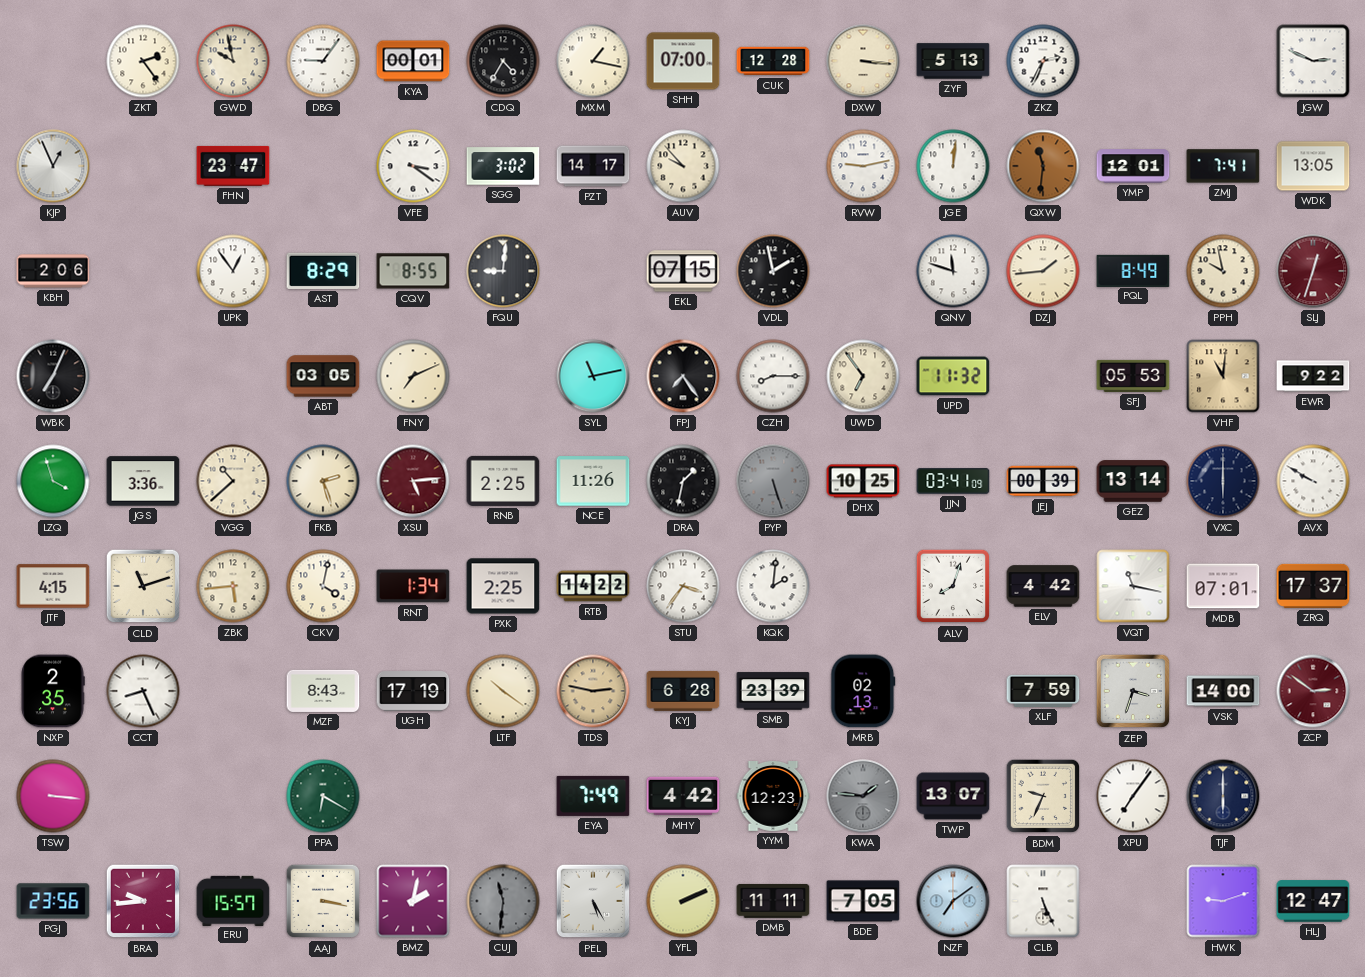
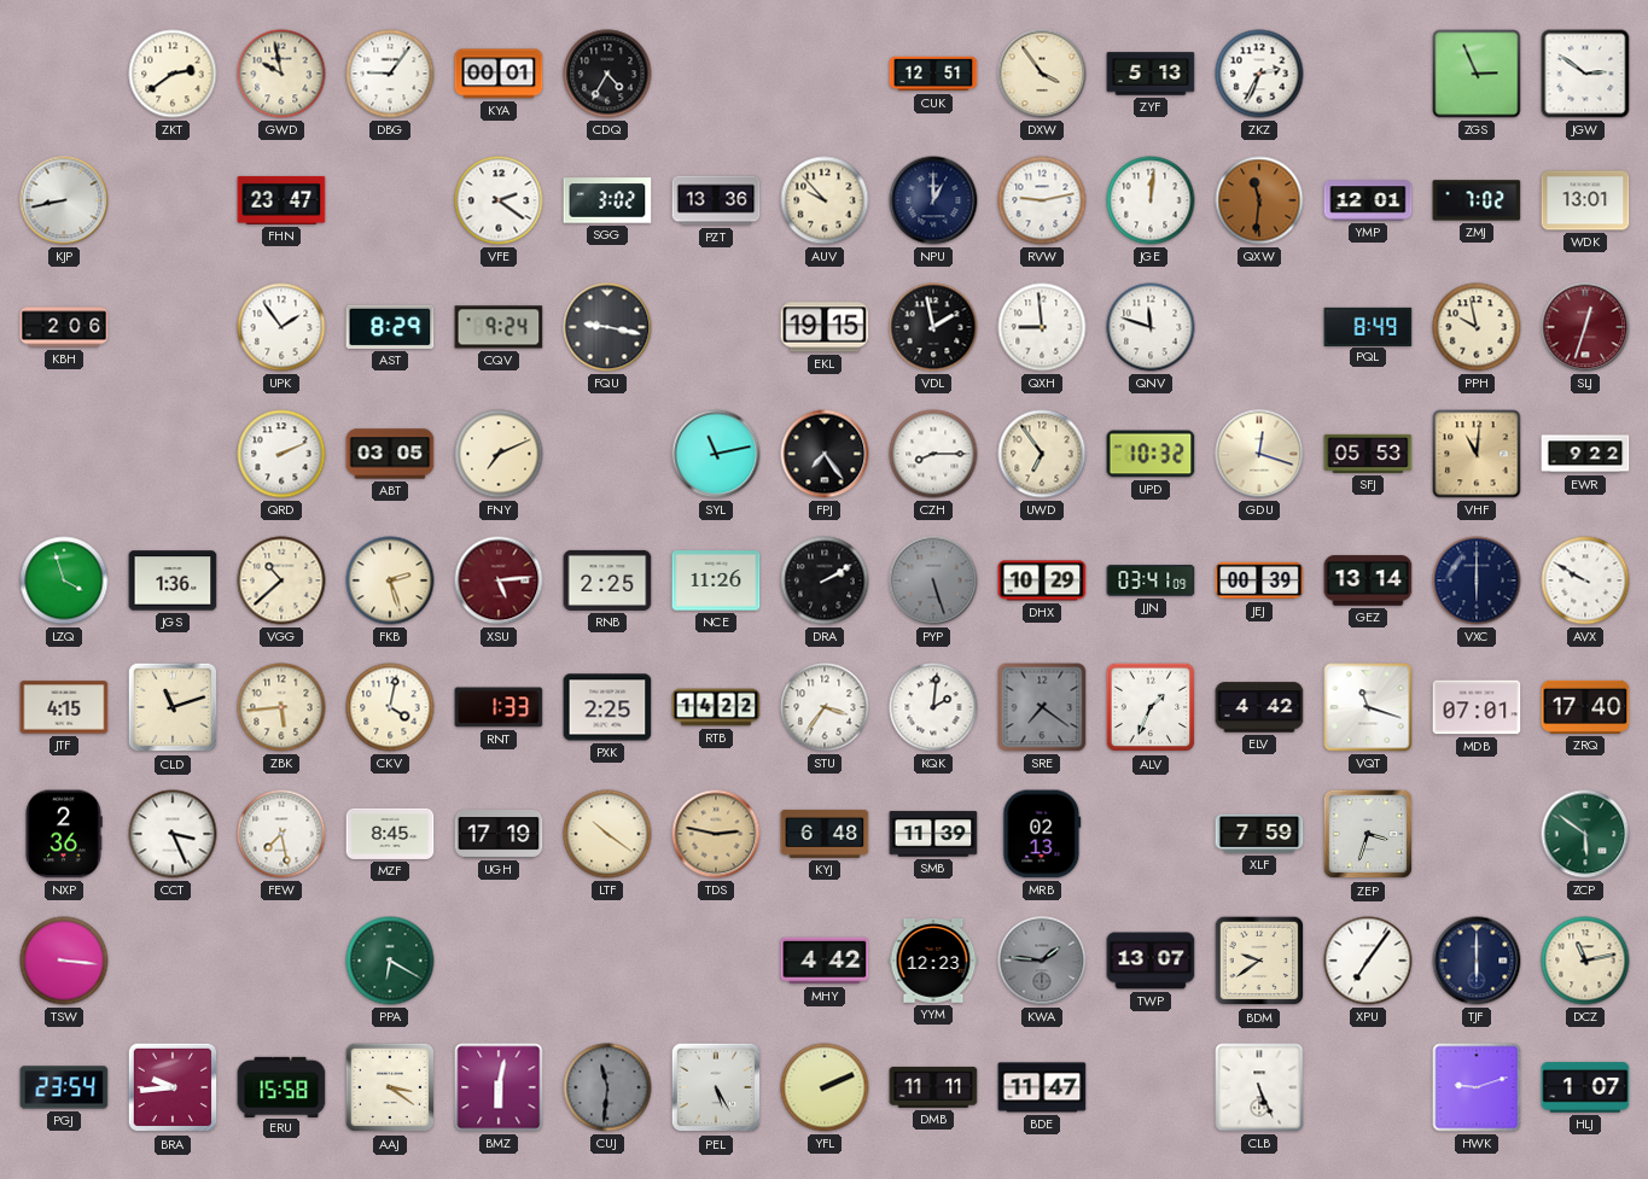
ZKT: 2:24 -> 2:39 (173, 74)
MXM: 1:17 -> none (593, 61)
SHH: 07:00 -> none (683, 61)
CUK: 12:28 -> 12:51 (933, 74)
DXW: 3:16 -> 3:54 (1042, 74)
ZGS: none -> 2:56 (1477, 74)
JGW: 2:49 -> 2:51 (1585, 74)
KJP: 12:56 -> 8:43 (64, 200)
VFE: 3:21 -> 2:21 (499, 200)
PZT: 14:17 -> 13:36 (716, 200)
NPU: none -> 1:00 (933, 200)
ZMJ: 7:41 -> 7:02 (1477, 200)
WDK: 13:05 -> 13:01 (1585, 200)
UPK: 12:54 -> 1:54 (281, 327)
CQV: 8:55 -> 9:24 (499, 327)
FQU: 9:01 -> 9:17 (607, 327)
EKL: 07:15 -> 19:15 (825, 327)
QXH: none -> 8:59 (1042, 327)
DZJ: 1:44 -> none (1043, 271)
WBK: 7:04 -> none (53, 376)
QRD: none -> 2:11 (281, 454)
UPD: 11:32 -> 10:32 (1151, 454)
GDU: none -> 12:18 (1259, 454)
JGS: 3:36 -> 1:36 (173, 580)
DRA: 1:32 -> 2:10 (825, 580)
DHX: 10:25 -> 10:29 (1042, 580)
RNT: 1:34 -> 1:33 (499, 707)
SRE: none -> 7:21 (1042, 707)
ALV: 8:03 -> 1:34 (1151, 707)
VQT: 11:17 -> 11:18 (1368, 707)
ZRQ: 17:37 -> 17:40 (1585, 707)
NXP: 2:35 -> 2:36 (64, 834)
CCT: 8:26 -> 3:26 (173, 834)
FEW: none -> 7:28 (281, 834)
MZF: 8:43 -> 8:45 (390, 834)
KYJ: 6:28 -> 6:48 (825, 834)
SMB: 23:39 -> 11:39 (933, 834)
VSK: 14:00 -> none (1223, 691)
ZCP: 2:51 -> 5:51 (1585, 834)
ZCP dial: burgundy -> green (1585, 834)
EYA: 7:49 -> none (593, 796)
BDM: 9:34 -> 9:39 (1259, 961)
DCZ: none -> 11:13 (1585, 961)
PGJ: 23:56 -> 23:54 (64, 1087)
ERU: 15:57 -> 15:58 (281, 1086)
AAJ: 3:17 -> 3:21 (390, 1087)
BMZ: 2:02 -> 6:02 (499, 1087)
BDE: 7:05 -> 11:47 (1042, 1087)
NZF: 7:09 -> none (953, 901)
HLJ: 12:47 -> 1:07 (1585, 1087)
